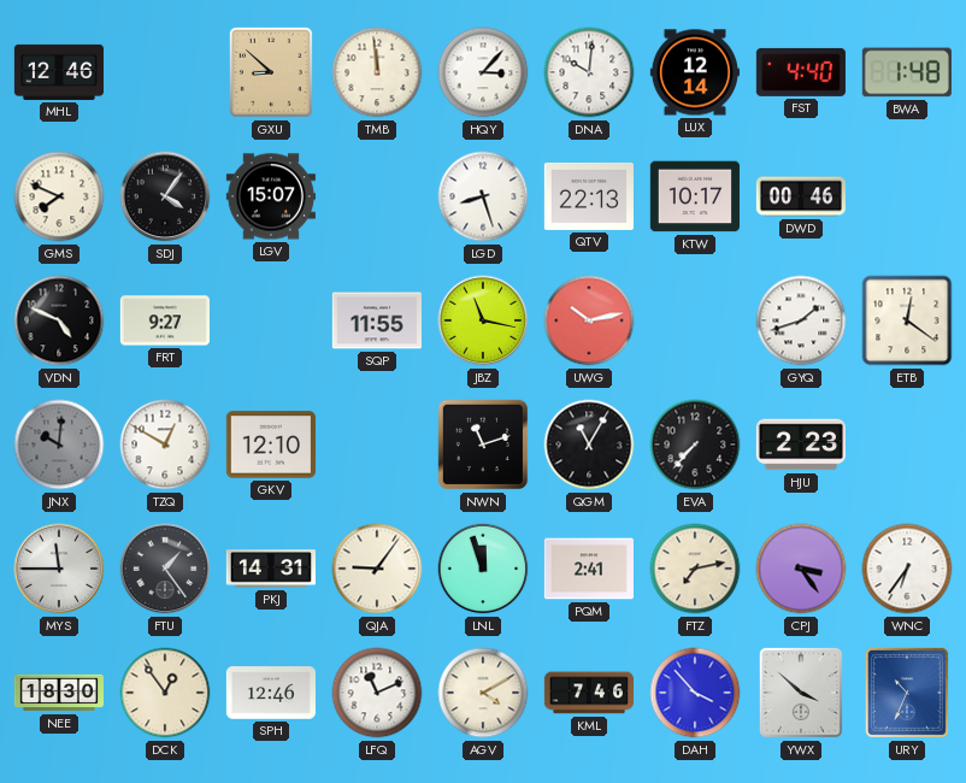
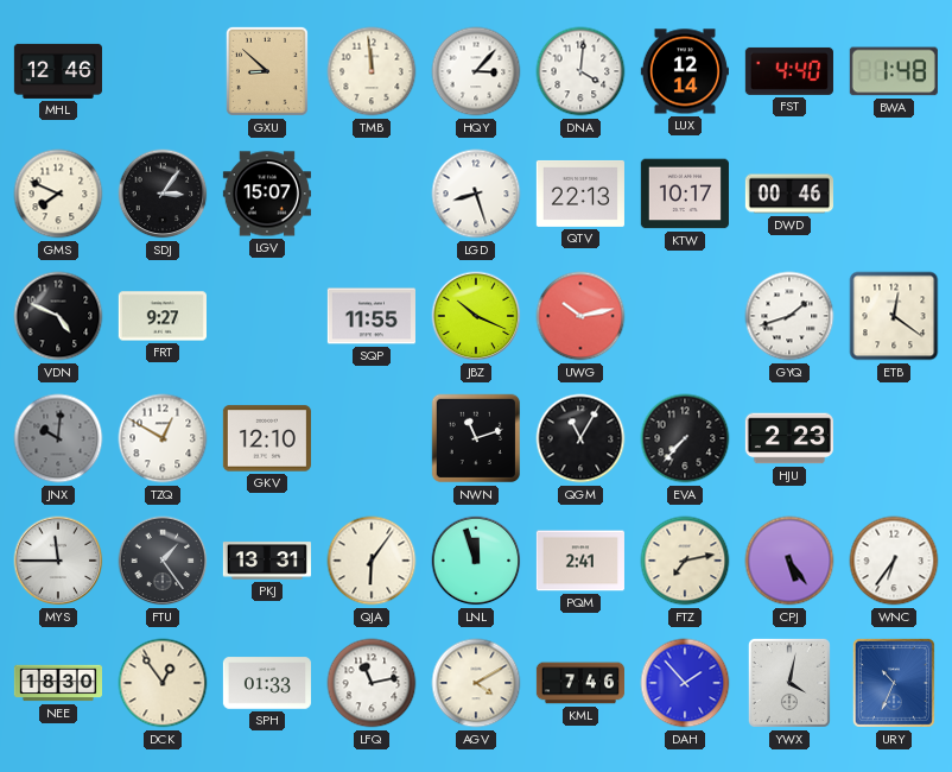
DNA: 10:01 -> 4:01 (580, 71)
SDJ: 4:06 -> 3:06 (163, 194)
JBZ: 11:17 -> 10:19 (476, 316)
PKJ: 14:31 -> 13:31 (267, 561)
QJA: 9:06 -> 6:06 (372, 561)
CPJ: 3:24 -> 5:24 (789, 561)
SPH: 12:46 -> 01:33 (267, 683)
LFQ: 11:11 -> 11:13 (372, 683)
DAH: 3:53 -> 1:53 (685, 683)
YWX: 3:52 -> 4:02 (789, 683)
